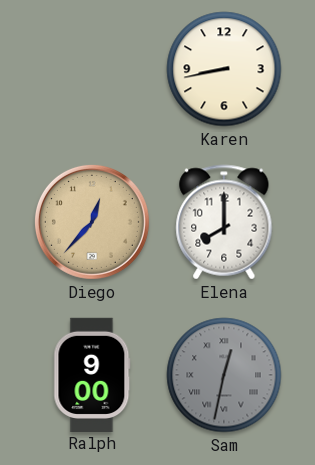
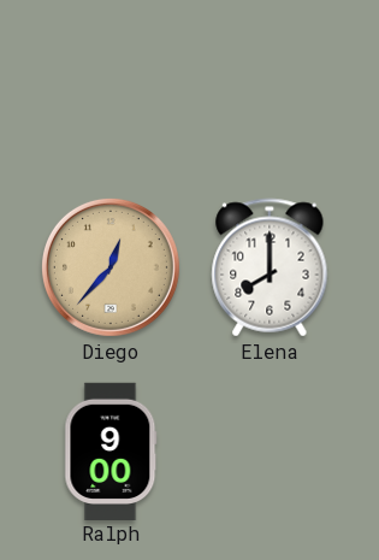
Karen: 8:43 -> none (224, 69)
Sam: 12:32 -> none (224, 375)
